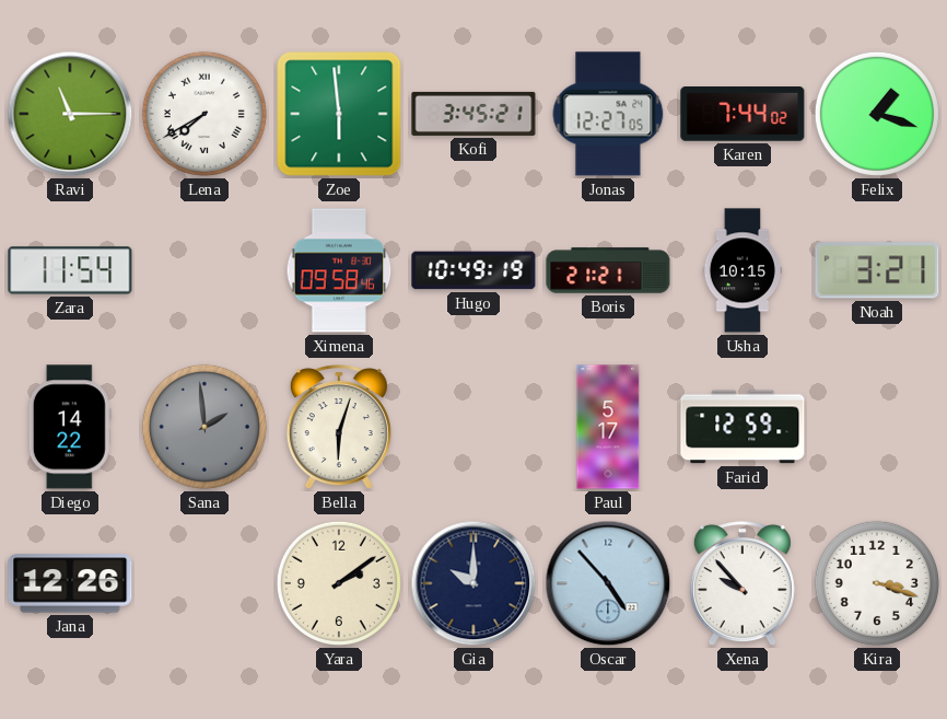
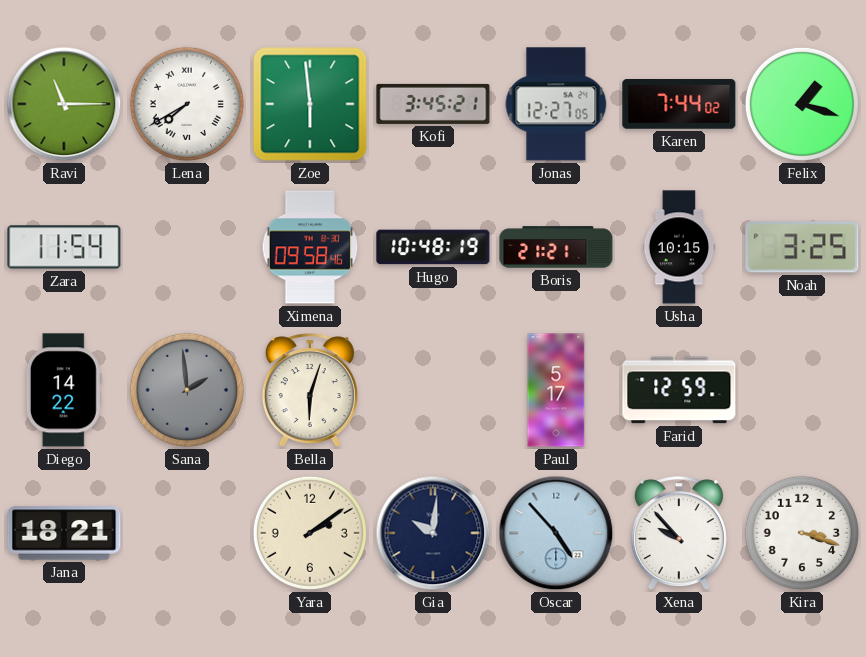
Hugo: 10:49 -> 10:48 (433, 247)
Noah: 3:21 -> 3:25 (802, 247)
Jana: 12:26 -> 18:21 (64, 533)
Gia: 10:00 -> 10:01 (433, 533)
